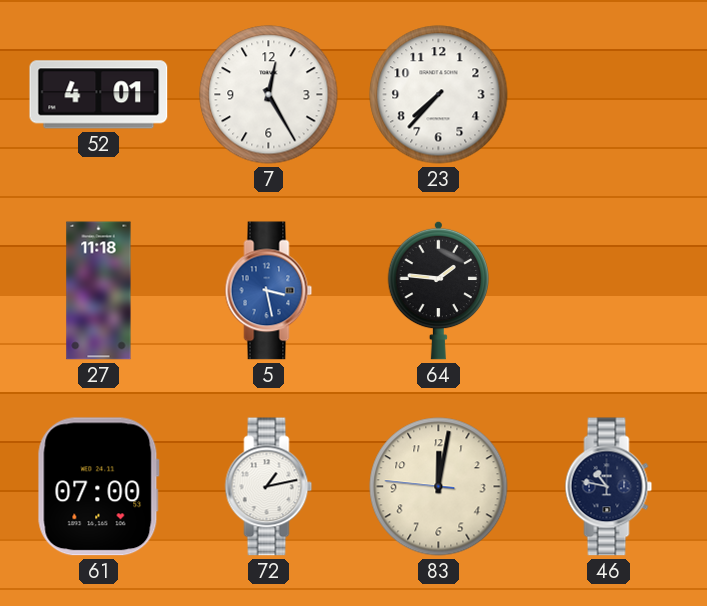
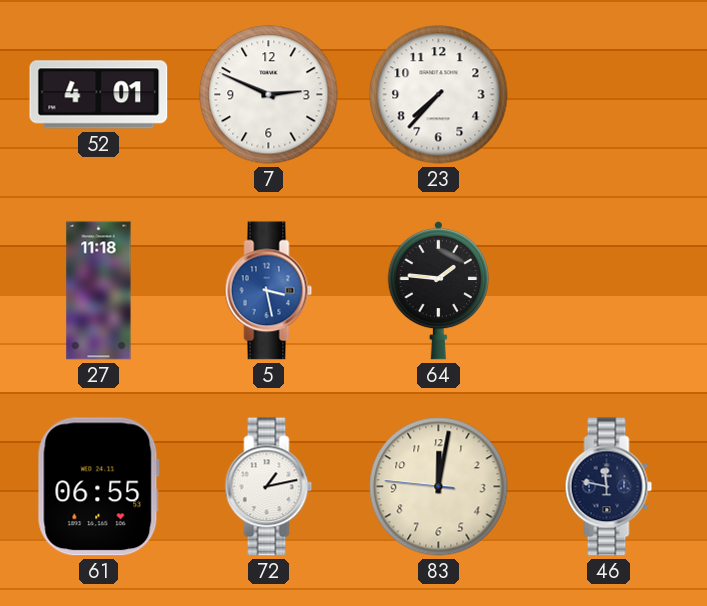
7: 12:25 -> 2:49 (269, 95)
61: 07:00 -> 06:55 (98, 487)
46: 10:47 -> 11:47 (609, 487)
